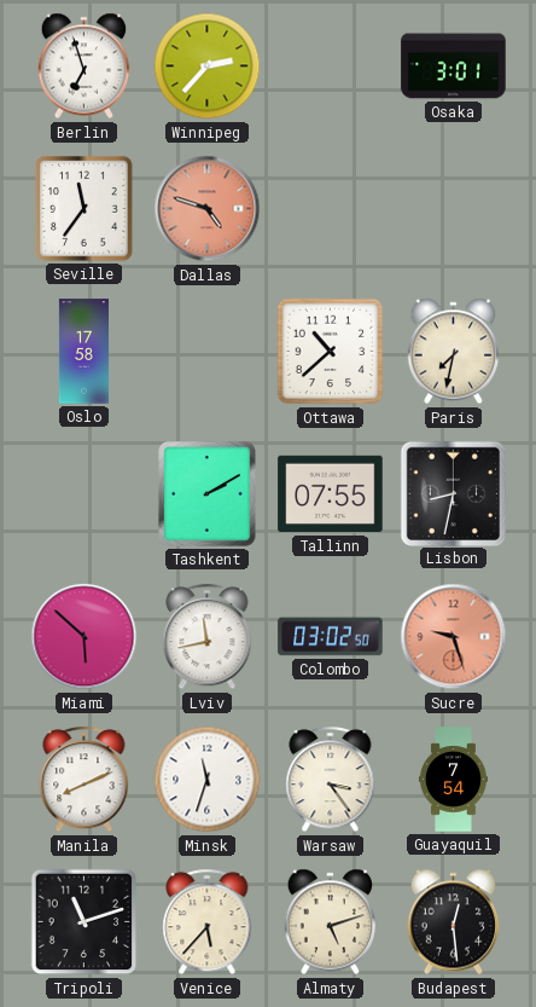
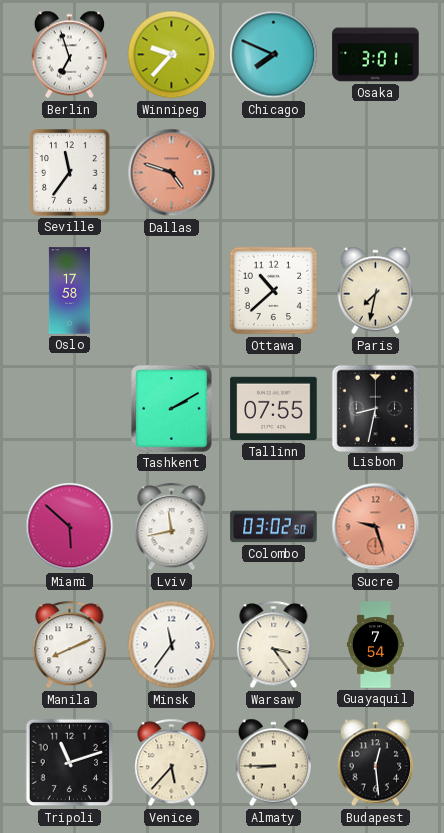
Winnipeg: 2:37 -> 9:37 (172, 55)
Chicago: none -> 7:49 (274, 55)
Minsk: 11:33 -> 11:36 (172, 645)
Almaty: 5:12 -> 8:45 (274, 763)
